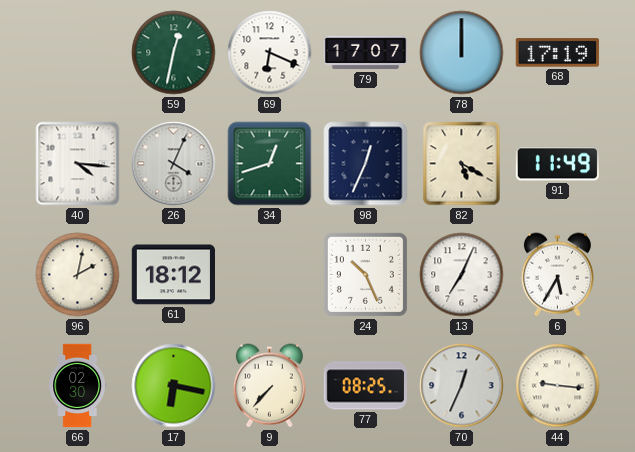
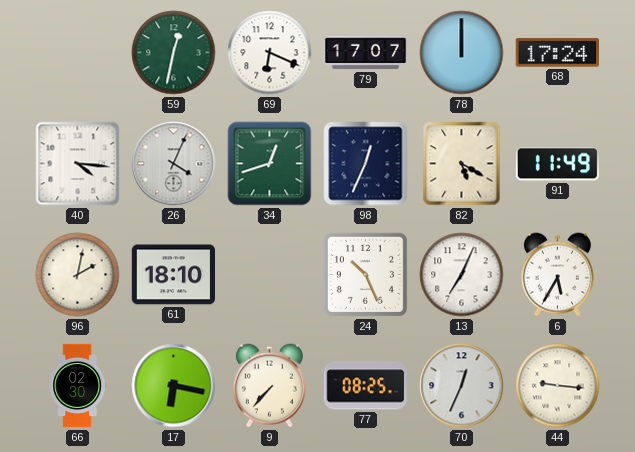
68: 17:19 -> 17:24 (557, 53)
61: 18:12 -> 18:10 (173, 275)
